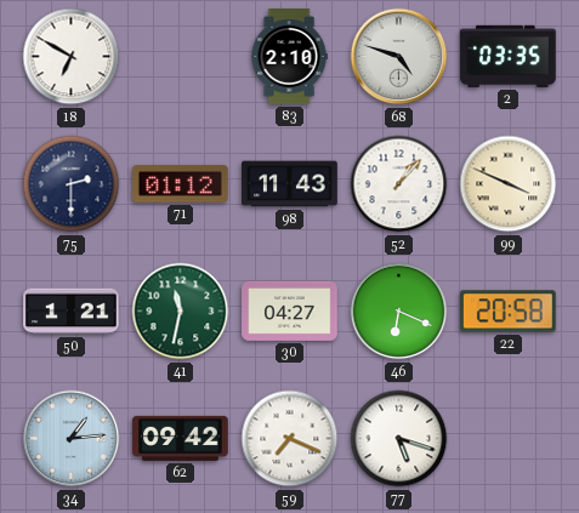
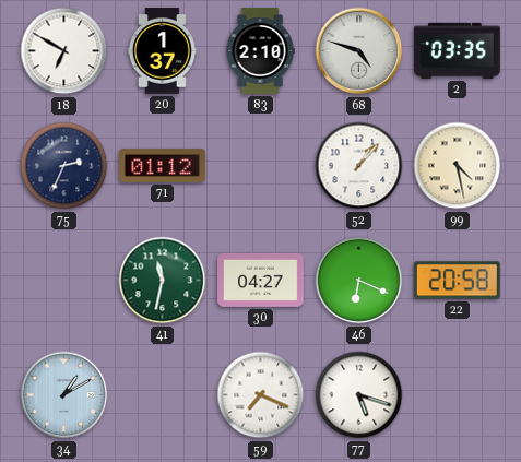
20: none -> 1:37 (162, 51)
75: 2:30 -> 2:34 (64, 166)
98: 11:43 -> none (290, 184)
99: 3:49 -> 4:28 (458, 166)
50: 1:21 -> none (72, 312)
34: 1:14 -> 1:10 (64, 395)
62: 09:42 -> none (181, 438)
